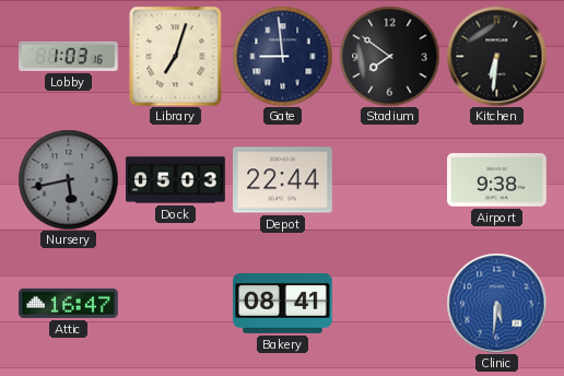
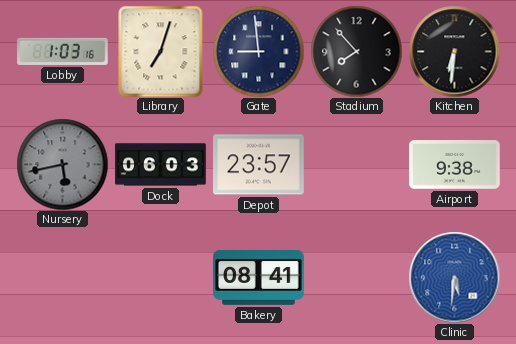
Stadium: 7:51 -> 7:53 (356, 51)
Dock: 05:03 -> 06:03 (161, 165)
Depot: 22:44 -> 23:57 (259, 165)
Attic: 16:47 -> none (69, 303)
